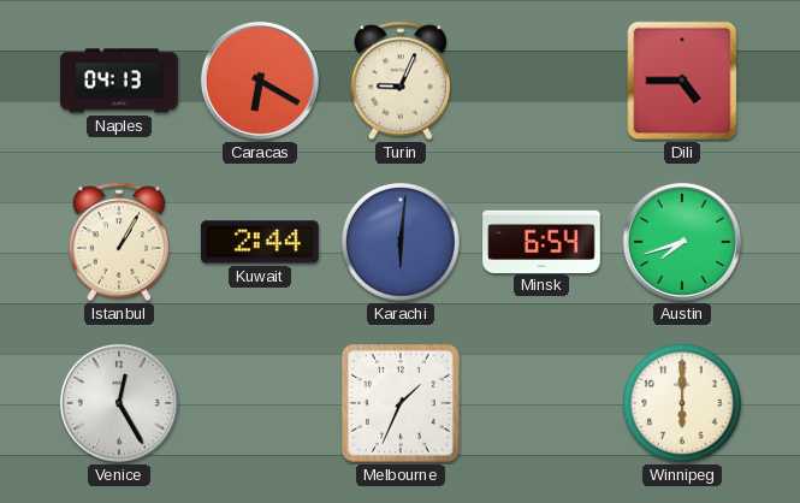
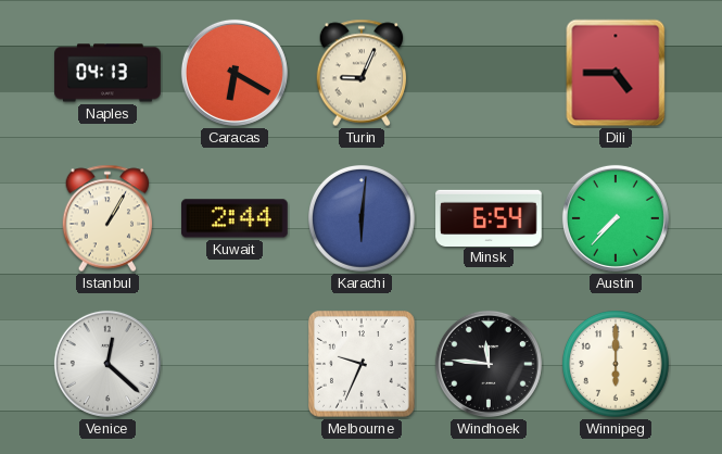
Austin: 7:42 -> 7:37 (616, 218)
Venice: 12:25 -> 12:22 (107, 364)
Melbourne: 1:34 -> 9:34 (362, 364)
Windhoek: none -> 11:46 (489, 364)
